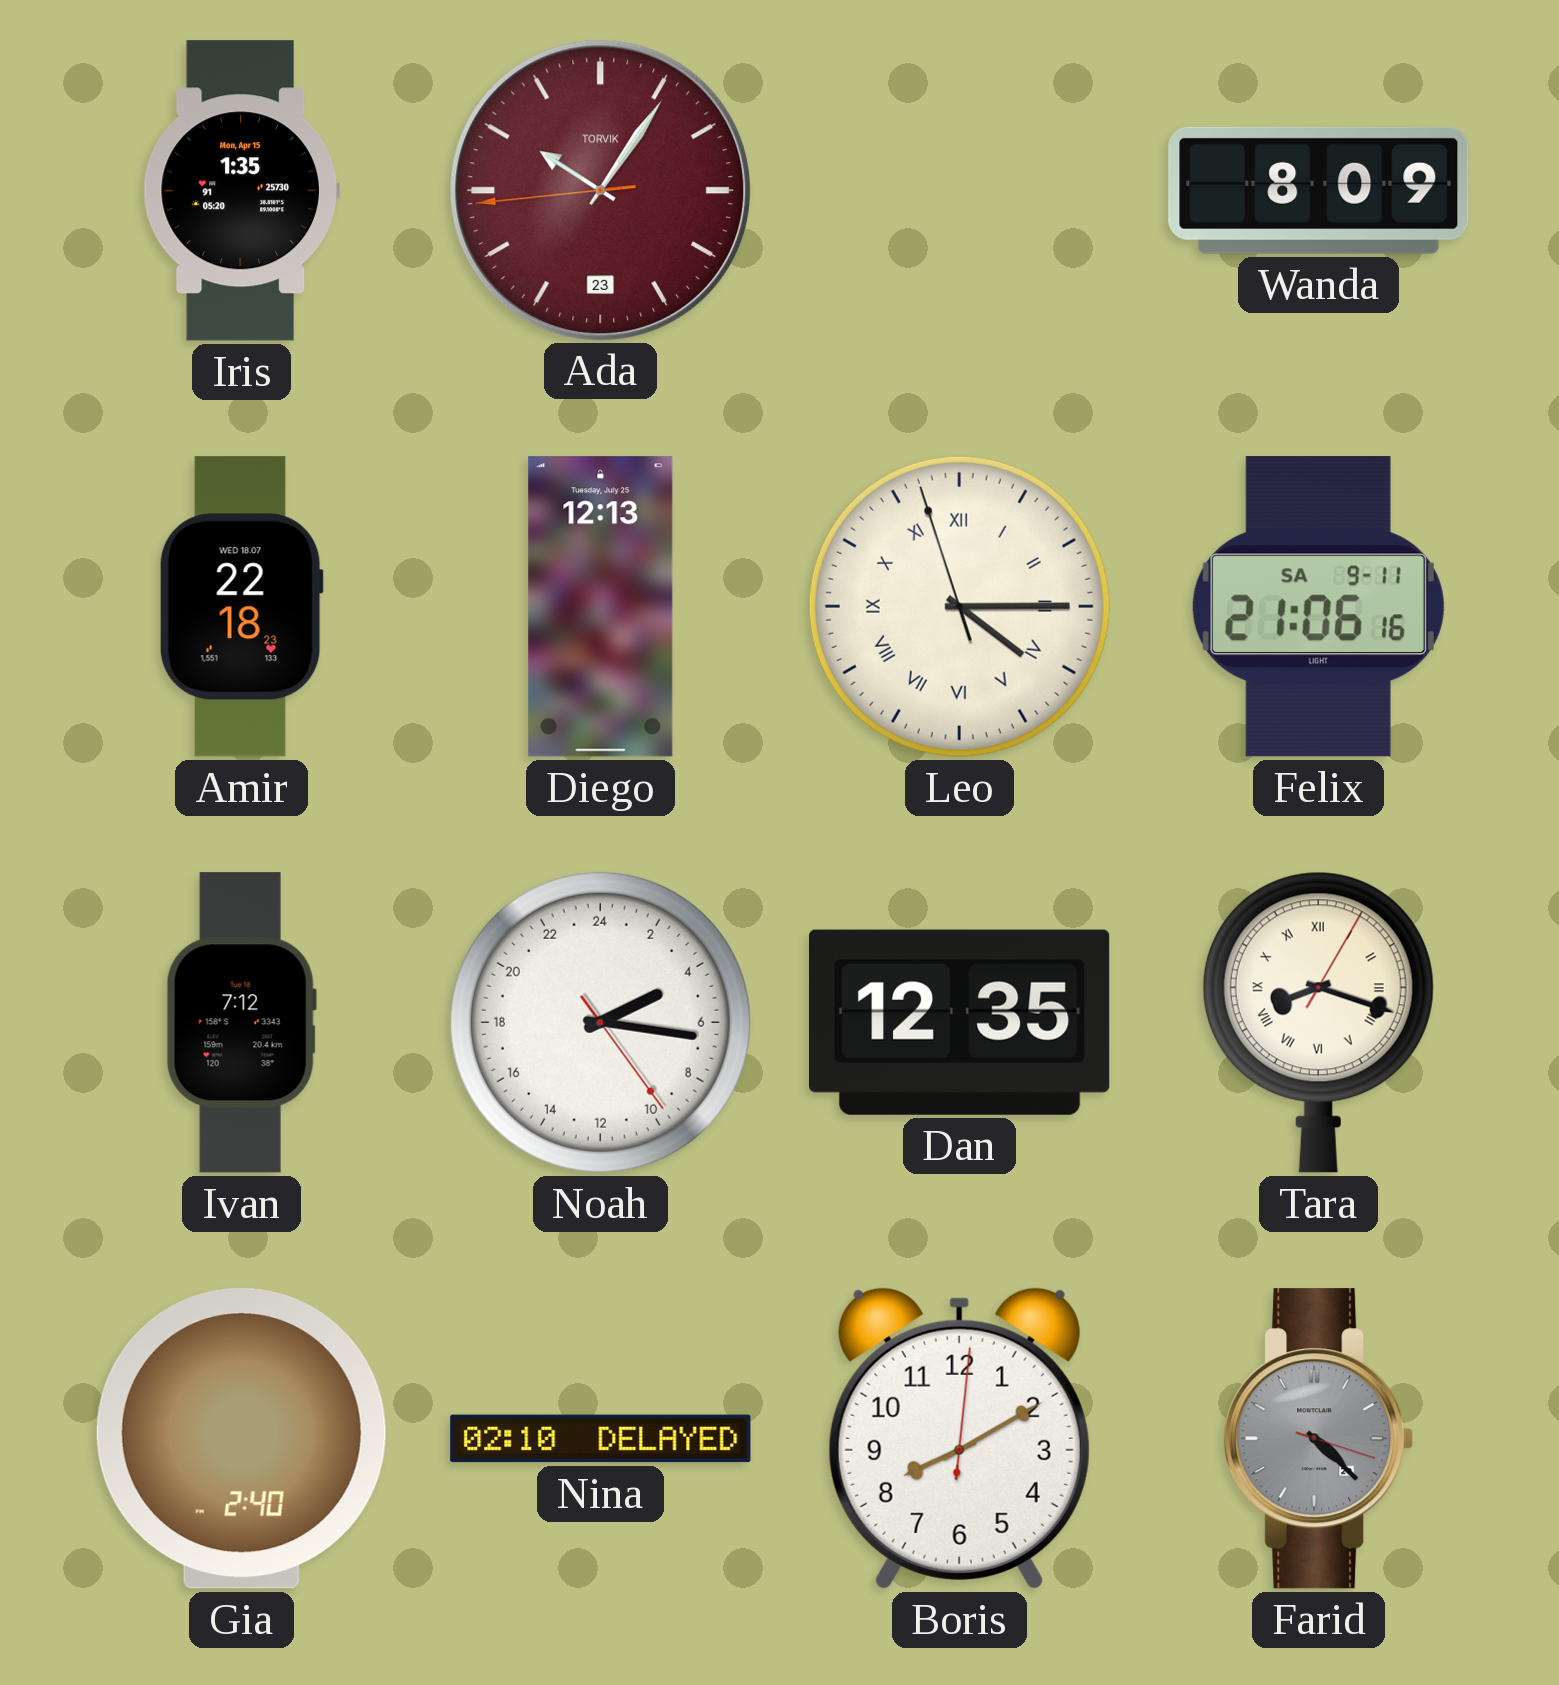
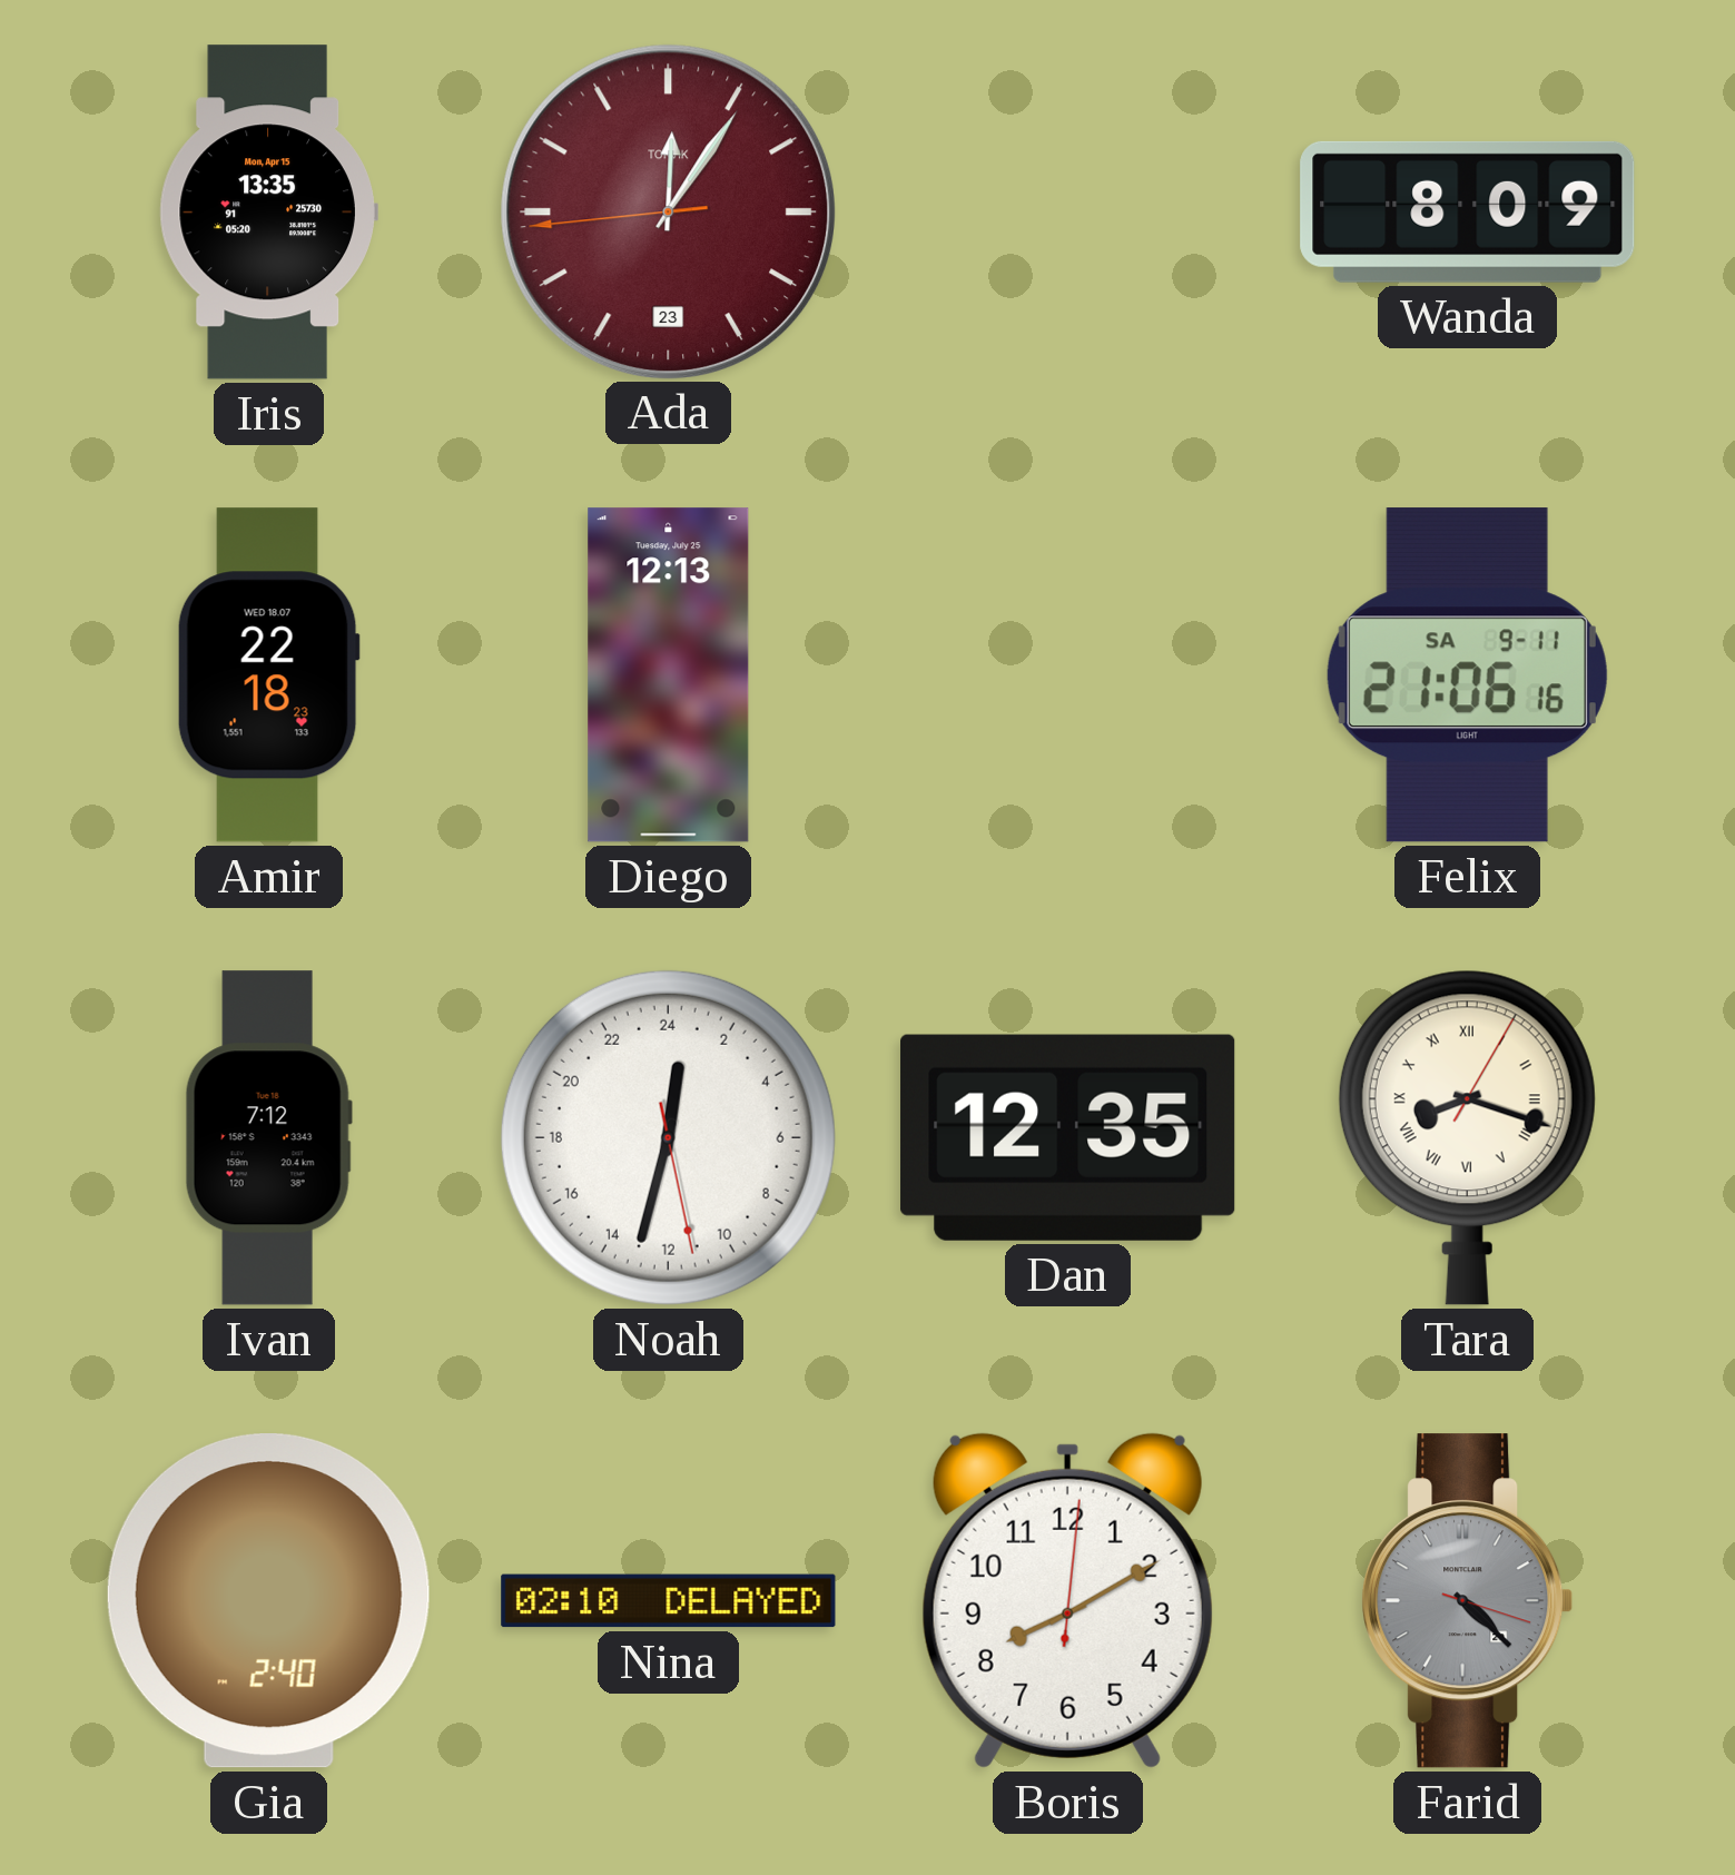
Iris: 1:35 -> 13:35 (268, 213)
Ada: 10:05 -> 12:05 (668, 211)
Leo: 4:14 -> none (959, 606)
Noah: 4:16 -> 0:32 (668, 1137)
